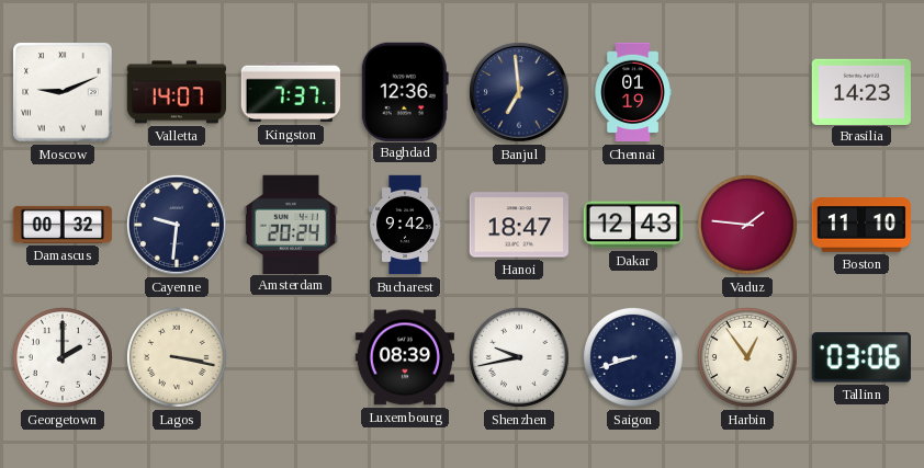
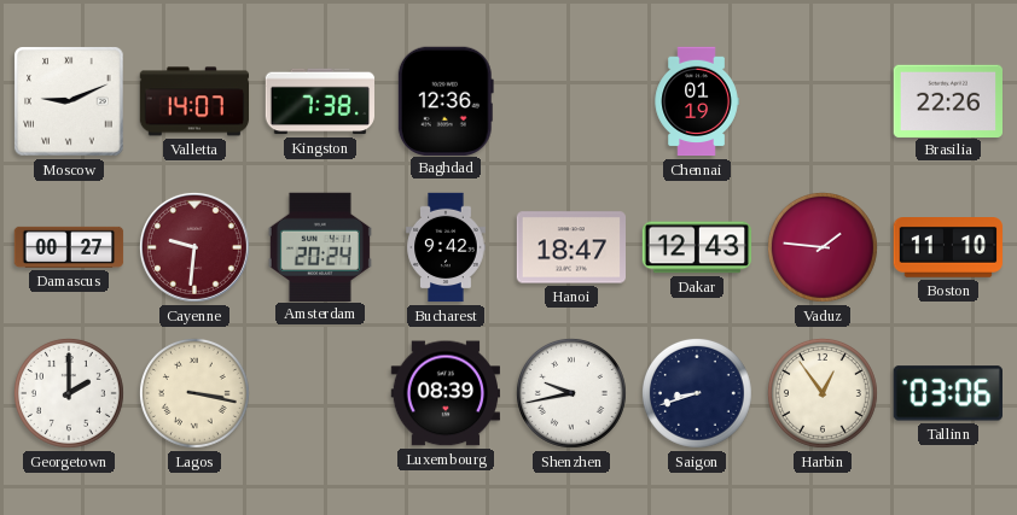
Kingston: 7:37 -> 7:38 (320, 101)
Banjul: 6:59 -> none (519, 92)
Brasilia: 14:23 -> 22:26 (947, 100)
Damascus: 00:32 -> 00:27 (69, 247)
Cayenne dial: navy -> burgundy (194, 247)
